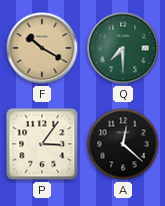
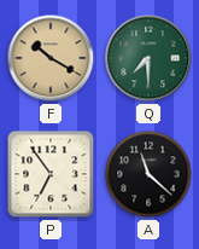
P: 3:06 -> 6:54 (51, 174)
A: 12:22 -> 11:22 (148, 174)
